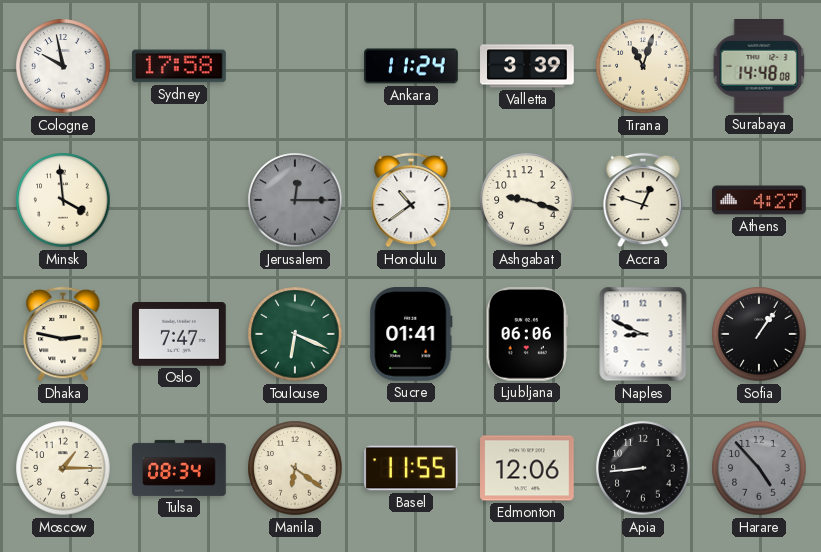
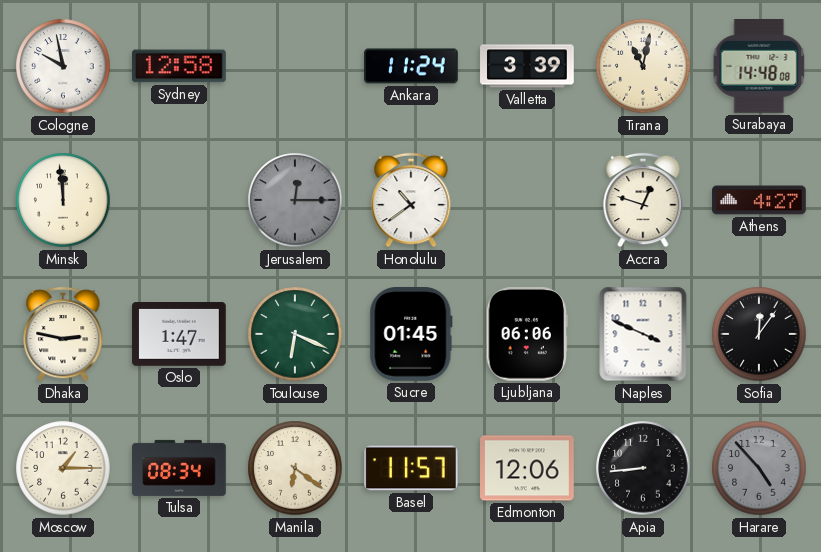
Sydney: 17:58 -> 12:58 (180, 66)
Tirana: 11:03 -> 11:02 (643, 66)
Minsk: 3:59 -> 11:59 (63, 200)
Ashgabat: 9:18 -> none (527, 200)
Oslo: 7:47 -> 1:47 (179, 335)
Sucre: 01:41 -> 01:45 (411, 335)
Naples: 8:49 -> 3:49 (643, 334)
Sofia: 1:06 -> 12:06 (759, 334)
Basel: 11:55 -> 11:57 (412, 468)
